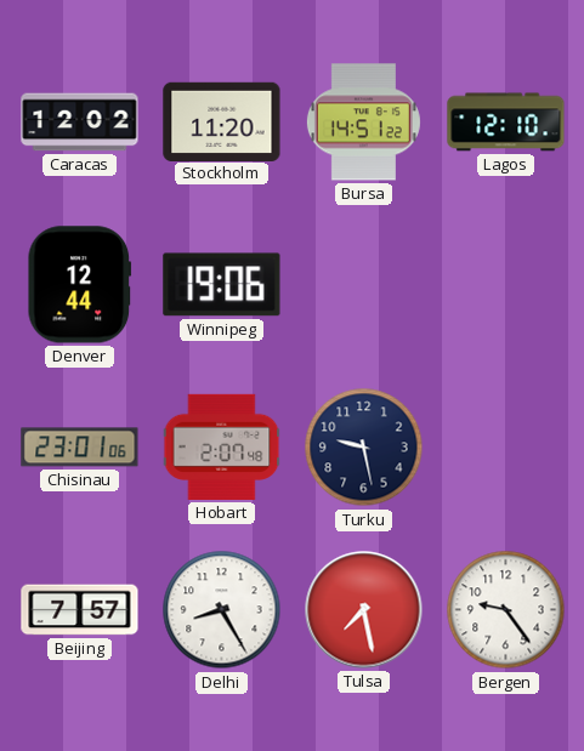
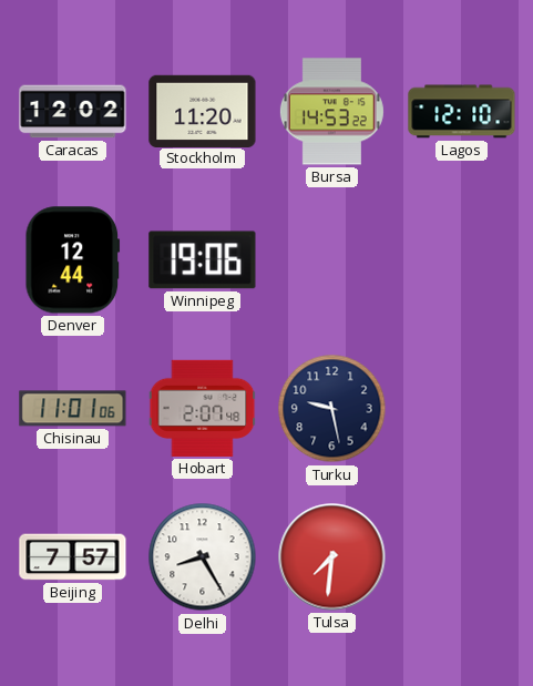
Bursa: 14:51 -> 14:53 (331, 112)
Chisinau: 23:01 -> 11:01 (73, 409)
Tulsa: 7:28 -> 7:31 (332, 557)
Bergen: 9:24 -> none (506, 610)
